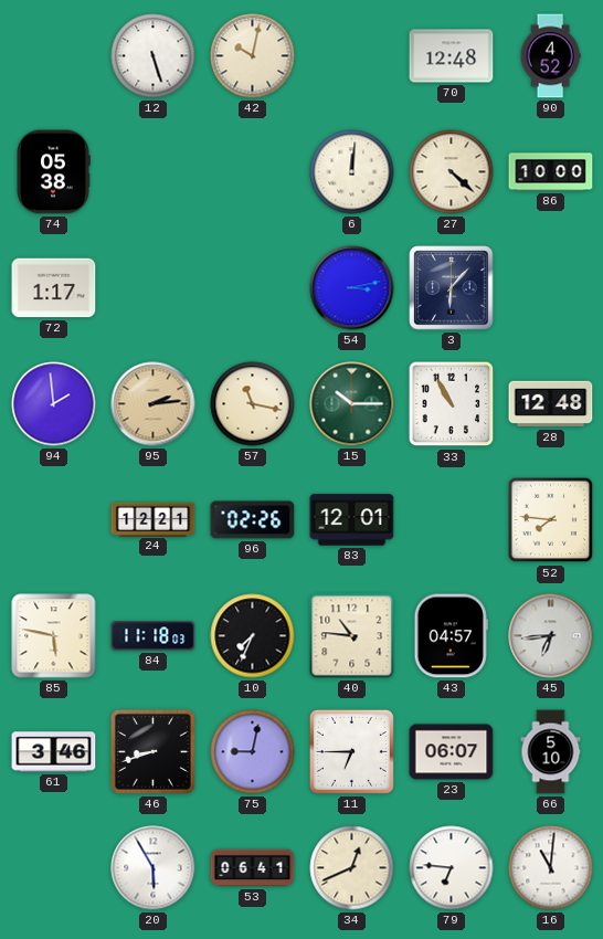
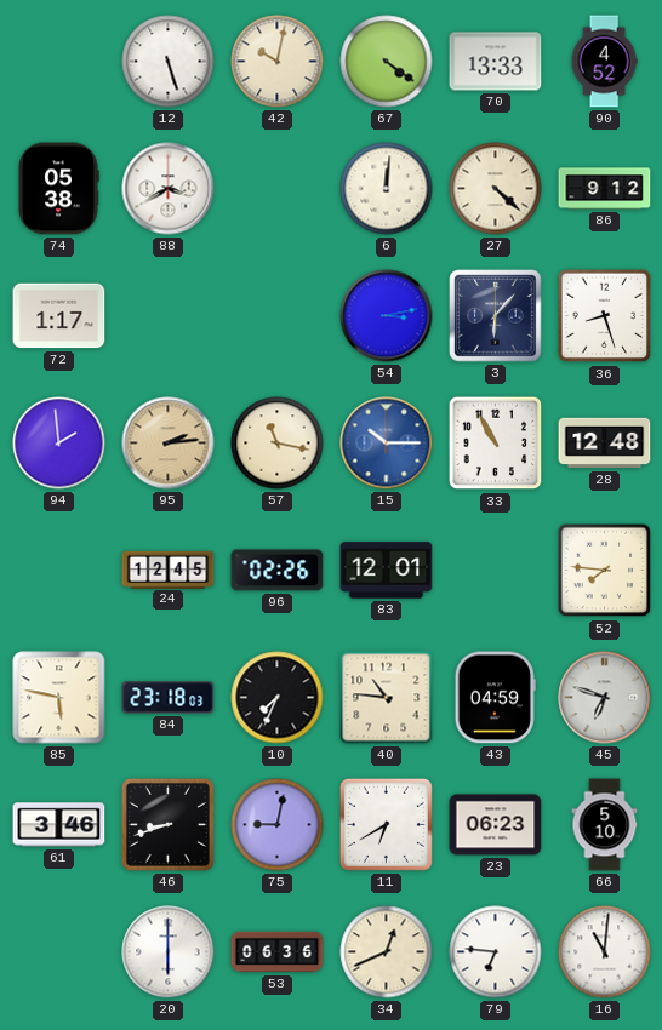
67: none -> 4:21 (387, 62)
70: 12:48 -> 13:33 (496, 62)
88: none -> 3:40 (169, 189)
86: 10:00 -> 9:12 (605, 189)
36: none -> 8:27 (605, 316)
15 dial: green -> blue (387, 444)
24: 12:21 -> 12:45 (169, 570)
84: 11:18 -> 23:18 (169, 698)
43: 04:57 -> 04:59 (495, 698)
45: 6:44 -> 6:48 (605, 698)
11: 6:45 -> 6:40 (386, 824)
23: 06:07 -> 06:23 (496, 825)
20: 5:55 -> 6:00 (169, 952)
53: 06:41 -> 06:36 (278, 952)
